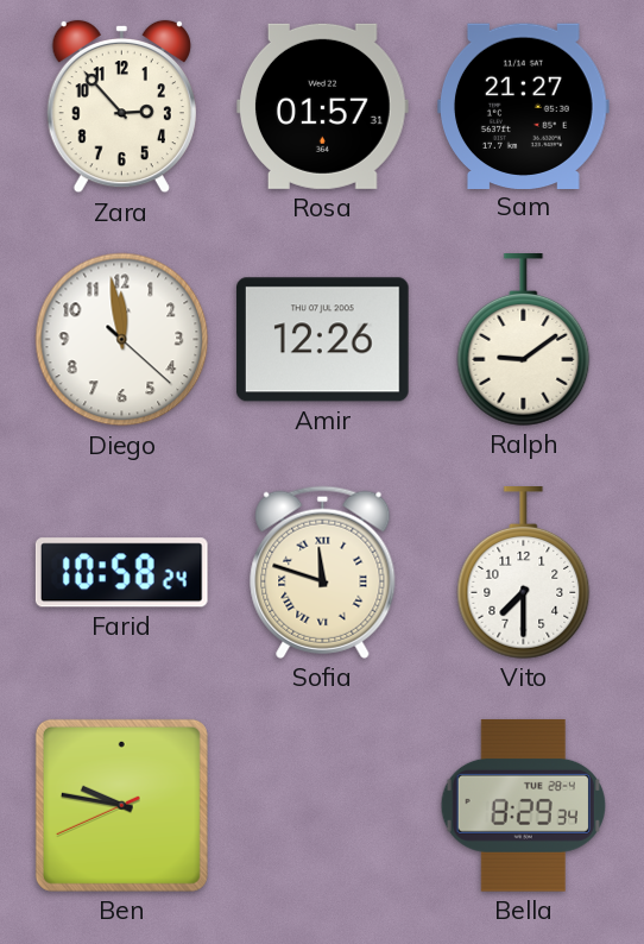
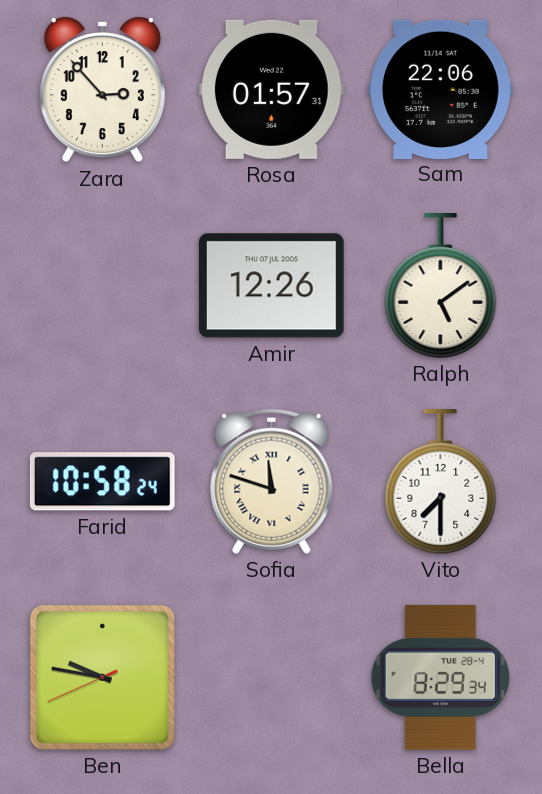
Sam: 21:27 -> 22:06 (441, 89)
Diego: 11:58 -> none (122, 340)
Ralph: 9:09 -> 5:09 (441, 286)
